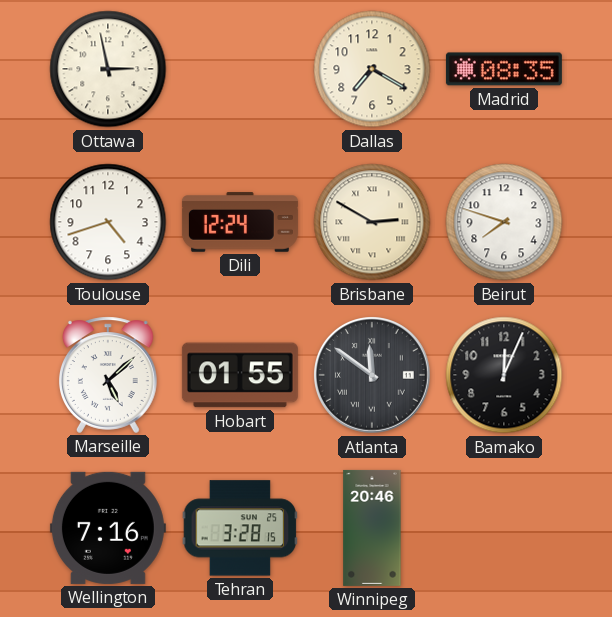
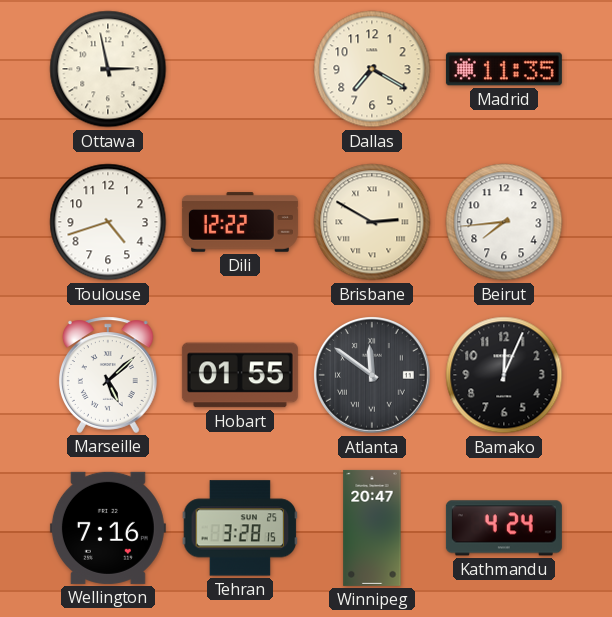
Madrid: 08:35 -> 11:35 (504, 69)
Dili: 12:24 -> 12:22 (240, 222)
Beirut: 7:48 -> 7:44 (504, 222)
Winnipeg: 20:46 -> 20:47 (372, 528)
Kathmandu: none -> 4:24 (504, 528)
